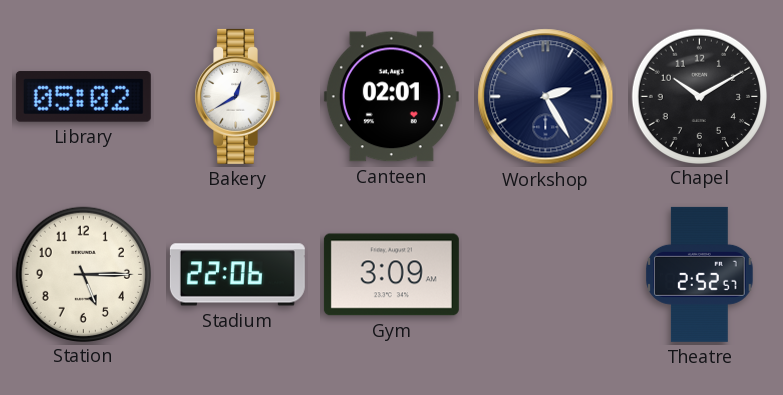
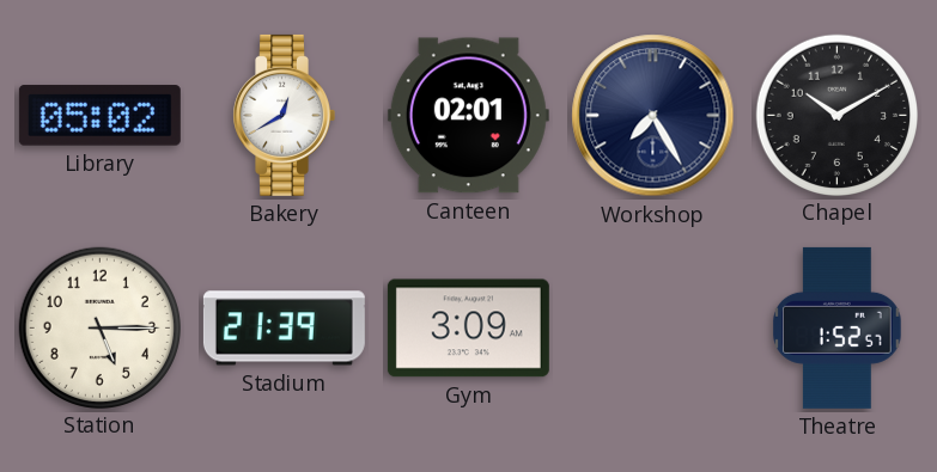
Workshop: 2:25 -> 7:25 (653, 116)
Stadium: 22:06 -> 21:39 (284, 329)
Theatre: 2:52 -> 1:52 (838, 327)
